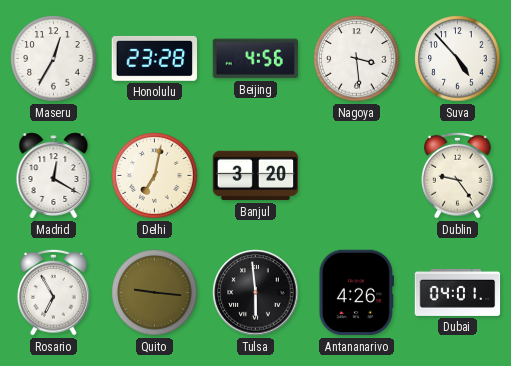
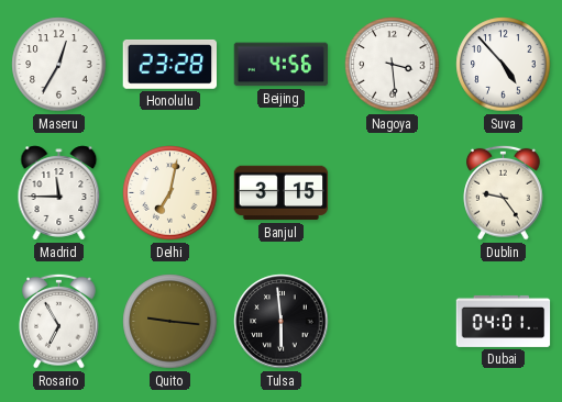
Madrid: 12:20 -> 11:45 (59, 193)
Banjul: 3:20 -> 3:15 (282, 193)
Antananarivo: 4:26 -> none (356, 293)
